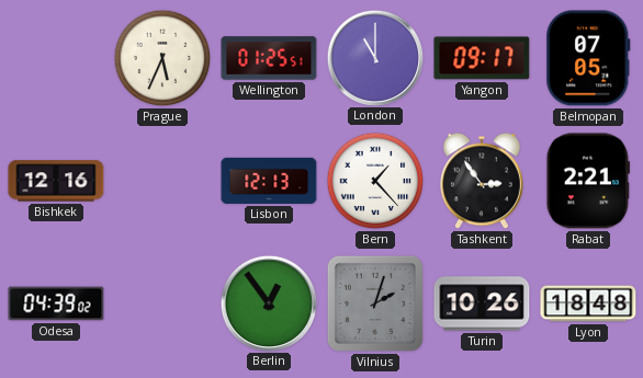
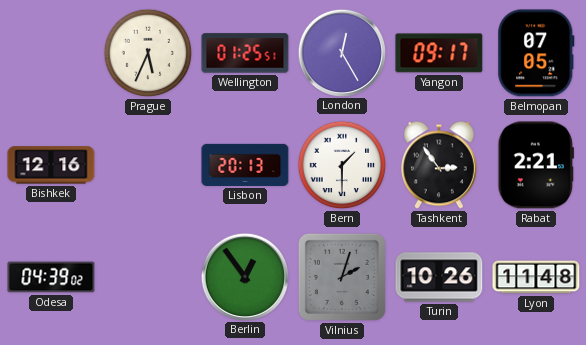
London: 11:00 -> 12:25 (341, 52)
Lisbon: 12:13 -> 20:13 (245, 165)
Bern: 1:23 -> 1:30 (342, 165)
Lyon: 18:48 -> 11:48 (536, 277)
